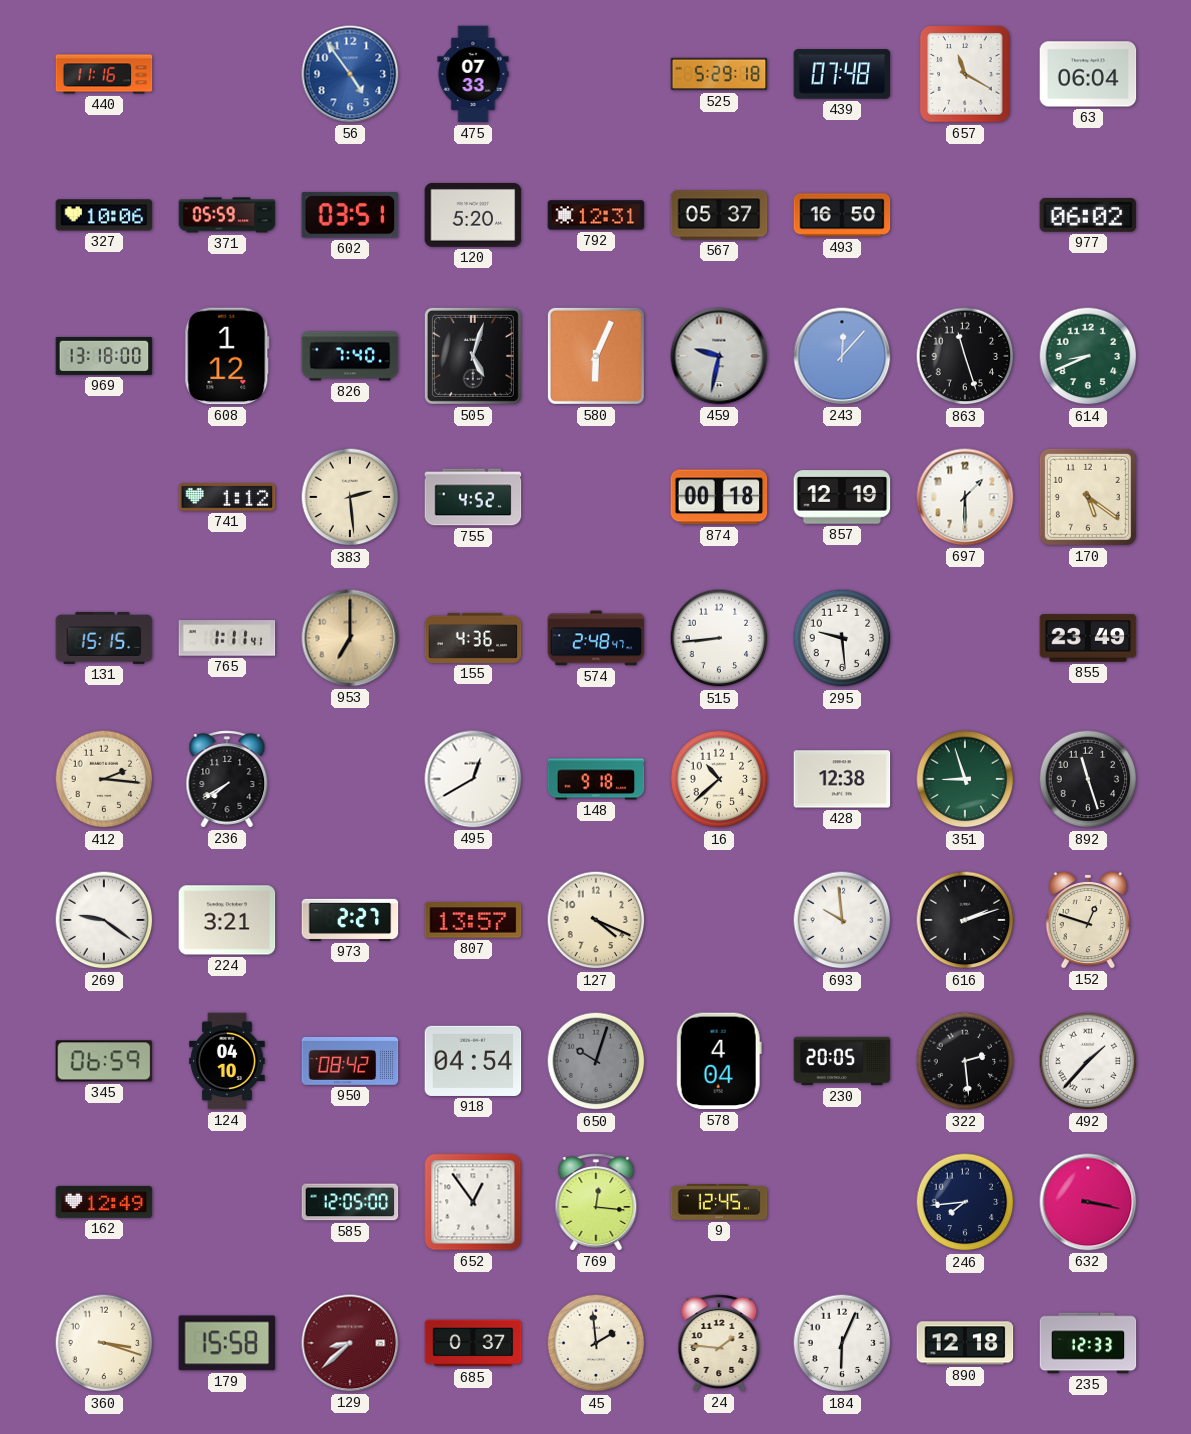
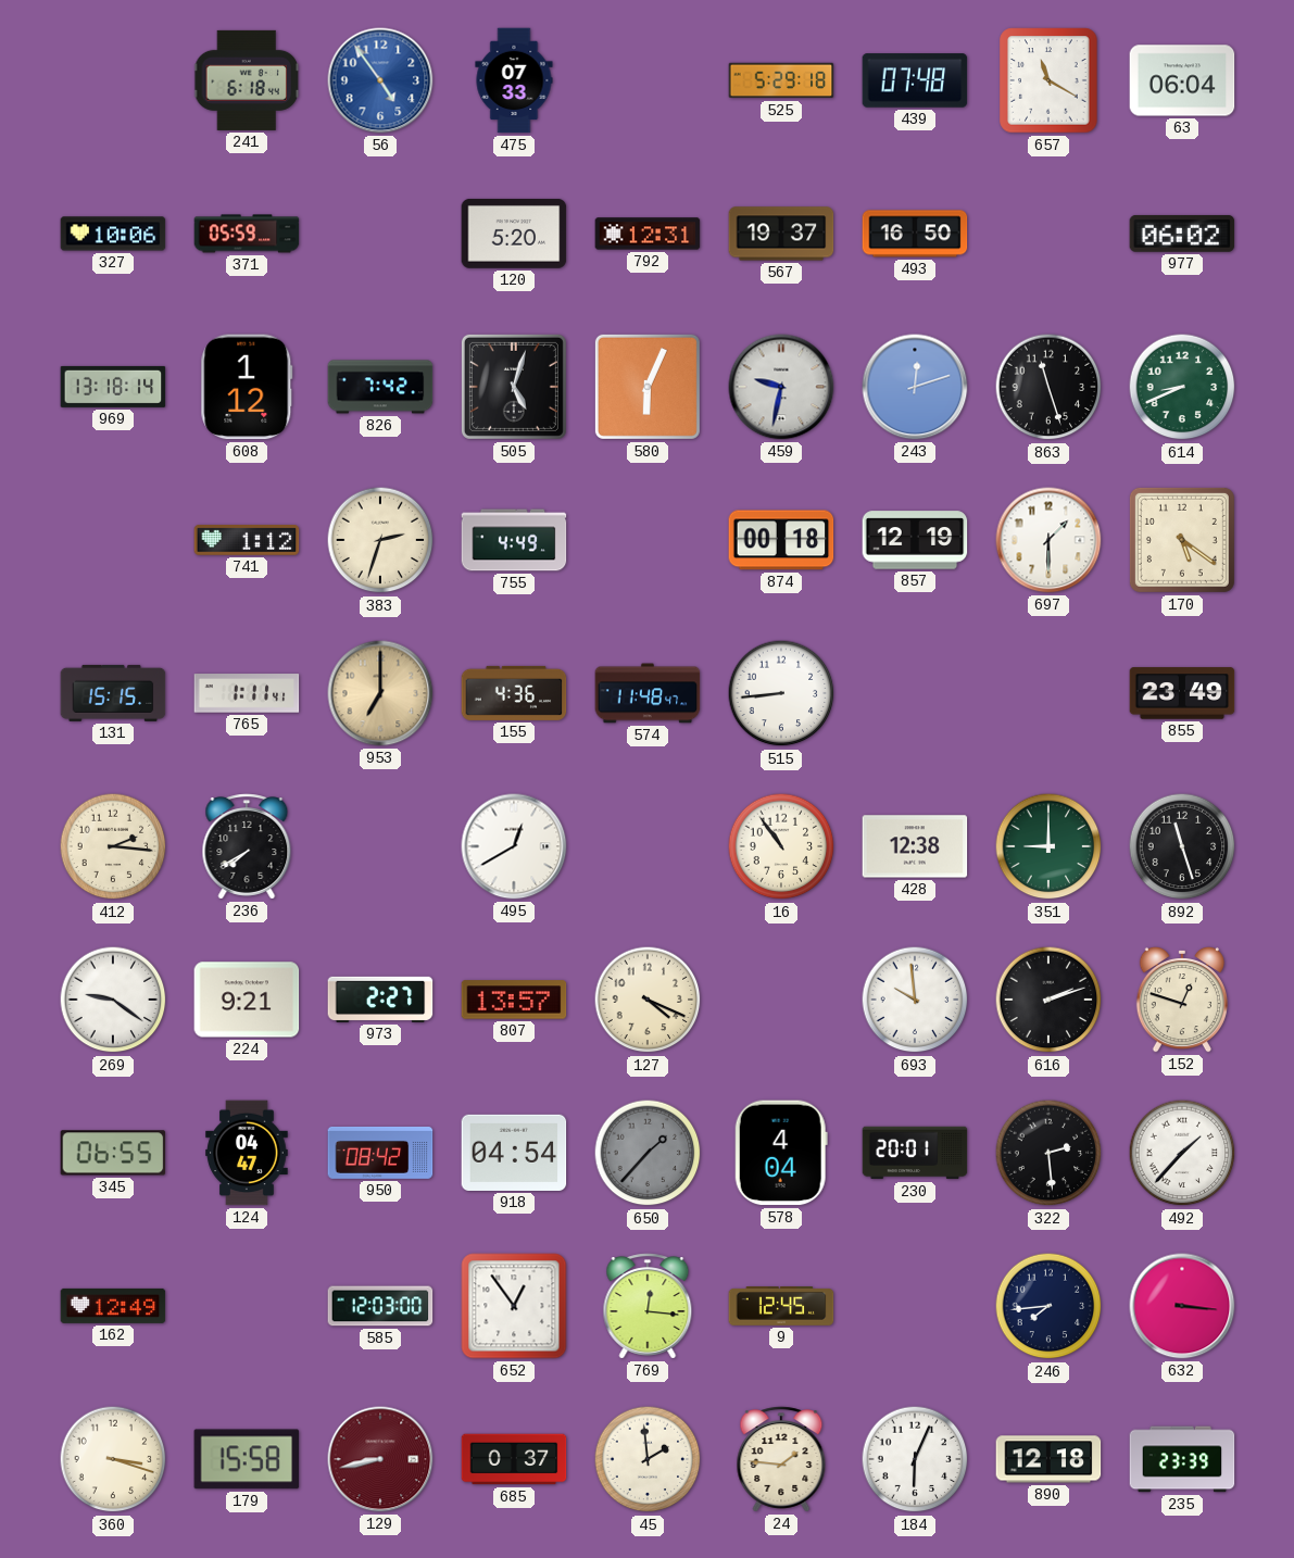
440: 11:16 -> none (104, 74)
241: none -> 6:18 (247, 80)
602: 03:51 -> none (350, 215)
567: 05:37 -> 19:37 (781, 234)
969: 13:18:00 -> 13:18:14 (113, 387)
826: 7:40 -> 7:42 (380, 387)
243: 12:07 -> 12:12 (915, 387)
383: 2:29 -> 2:33 (380, 540)
755: 4:52 -> 4:49 (514, 540)
574: 2:48 -> 11:48 (648, 693)
295: 9:29 -> none (842, 638)
148: 9:18 -> none (596, 779)
16: 10:38 -> 10:54 (781, 846)
351: 8:57 -> 9:00 (1048, 846)
224: 3:21 -> 9:21 (247, 1000)
345: 06:59 -> 06:55 (113, 1153)
124: 04:10 -> 04:47 (247, 1153)
650: 10:03 -> 1:37 (648, 1153)
230: 20:05 -> 20:01 (915, 1153)
585: 12:05 -> 12:03 (380, 1306)
632: 3:17 -> 3:16 (1182, 1306)
129: 8:38 -> 8:43 (380, 1459)
235: 12:33 -> 23:39 (1182, 1459)
